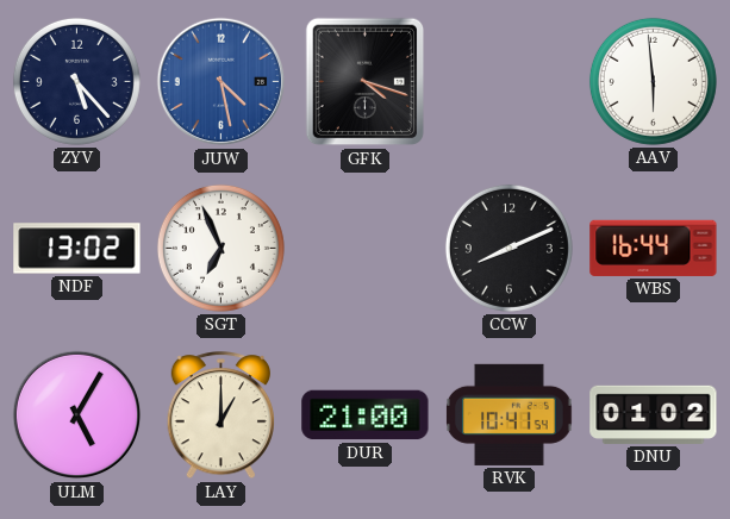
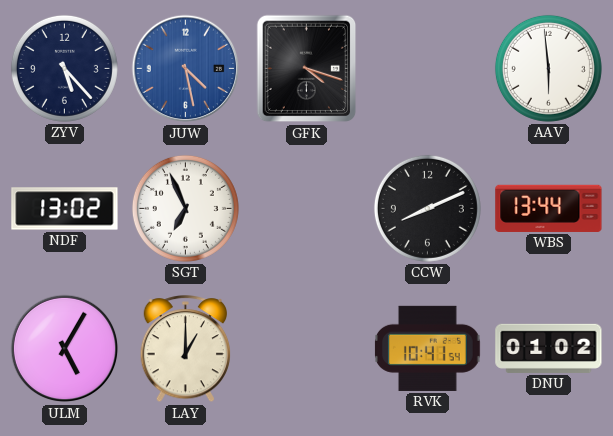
WBS: 16:44 -> 13:44 (549, 208)
DUR: 21:00 -> none (366, 415)
